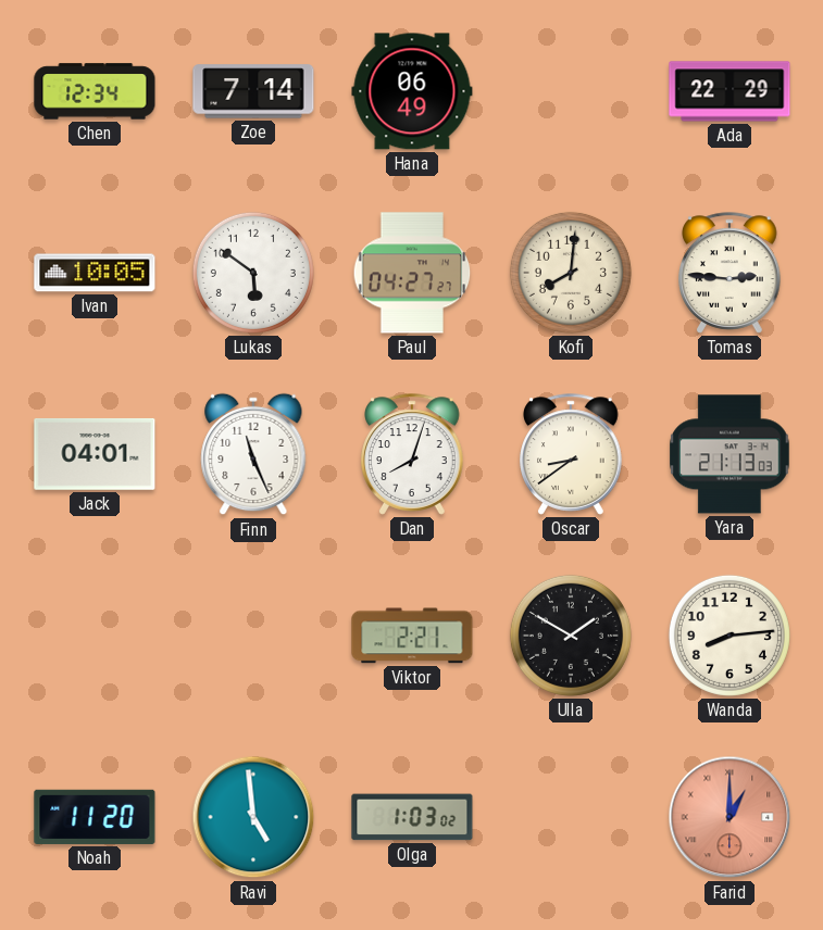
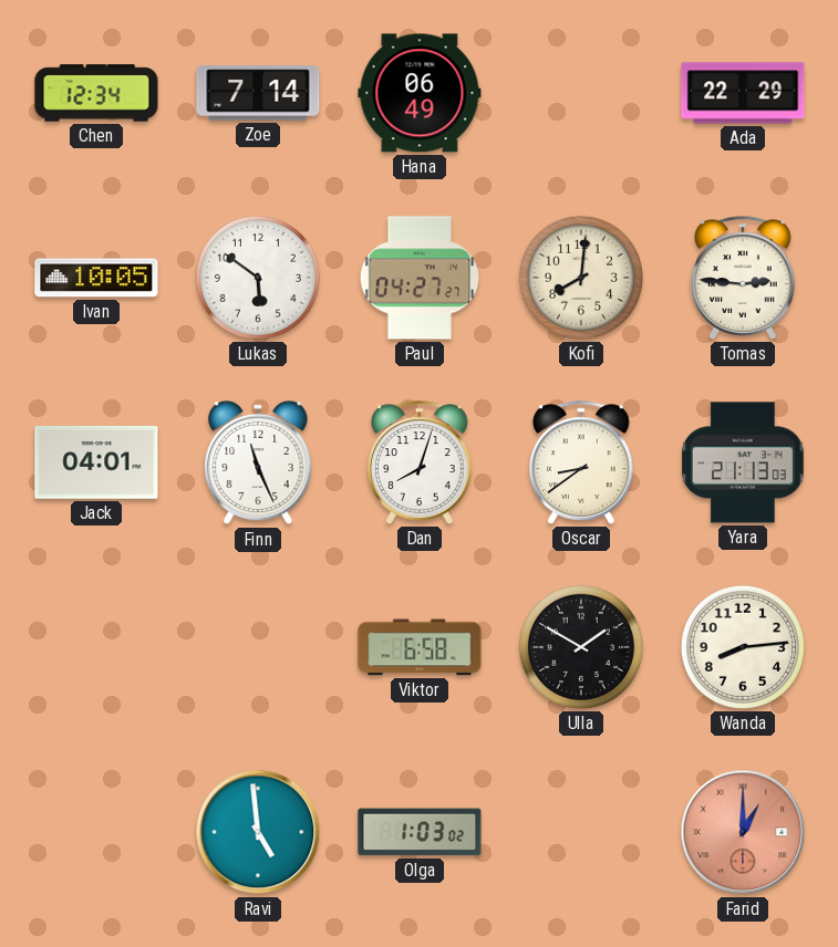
Viktor: 2:21 -> 6:58 (420, 647)
Noah: 11:20 -> none (95, 817)
